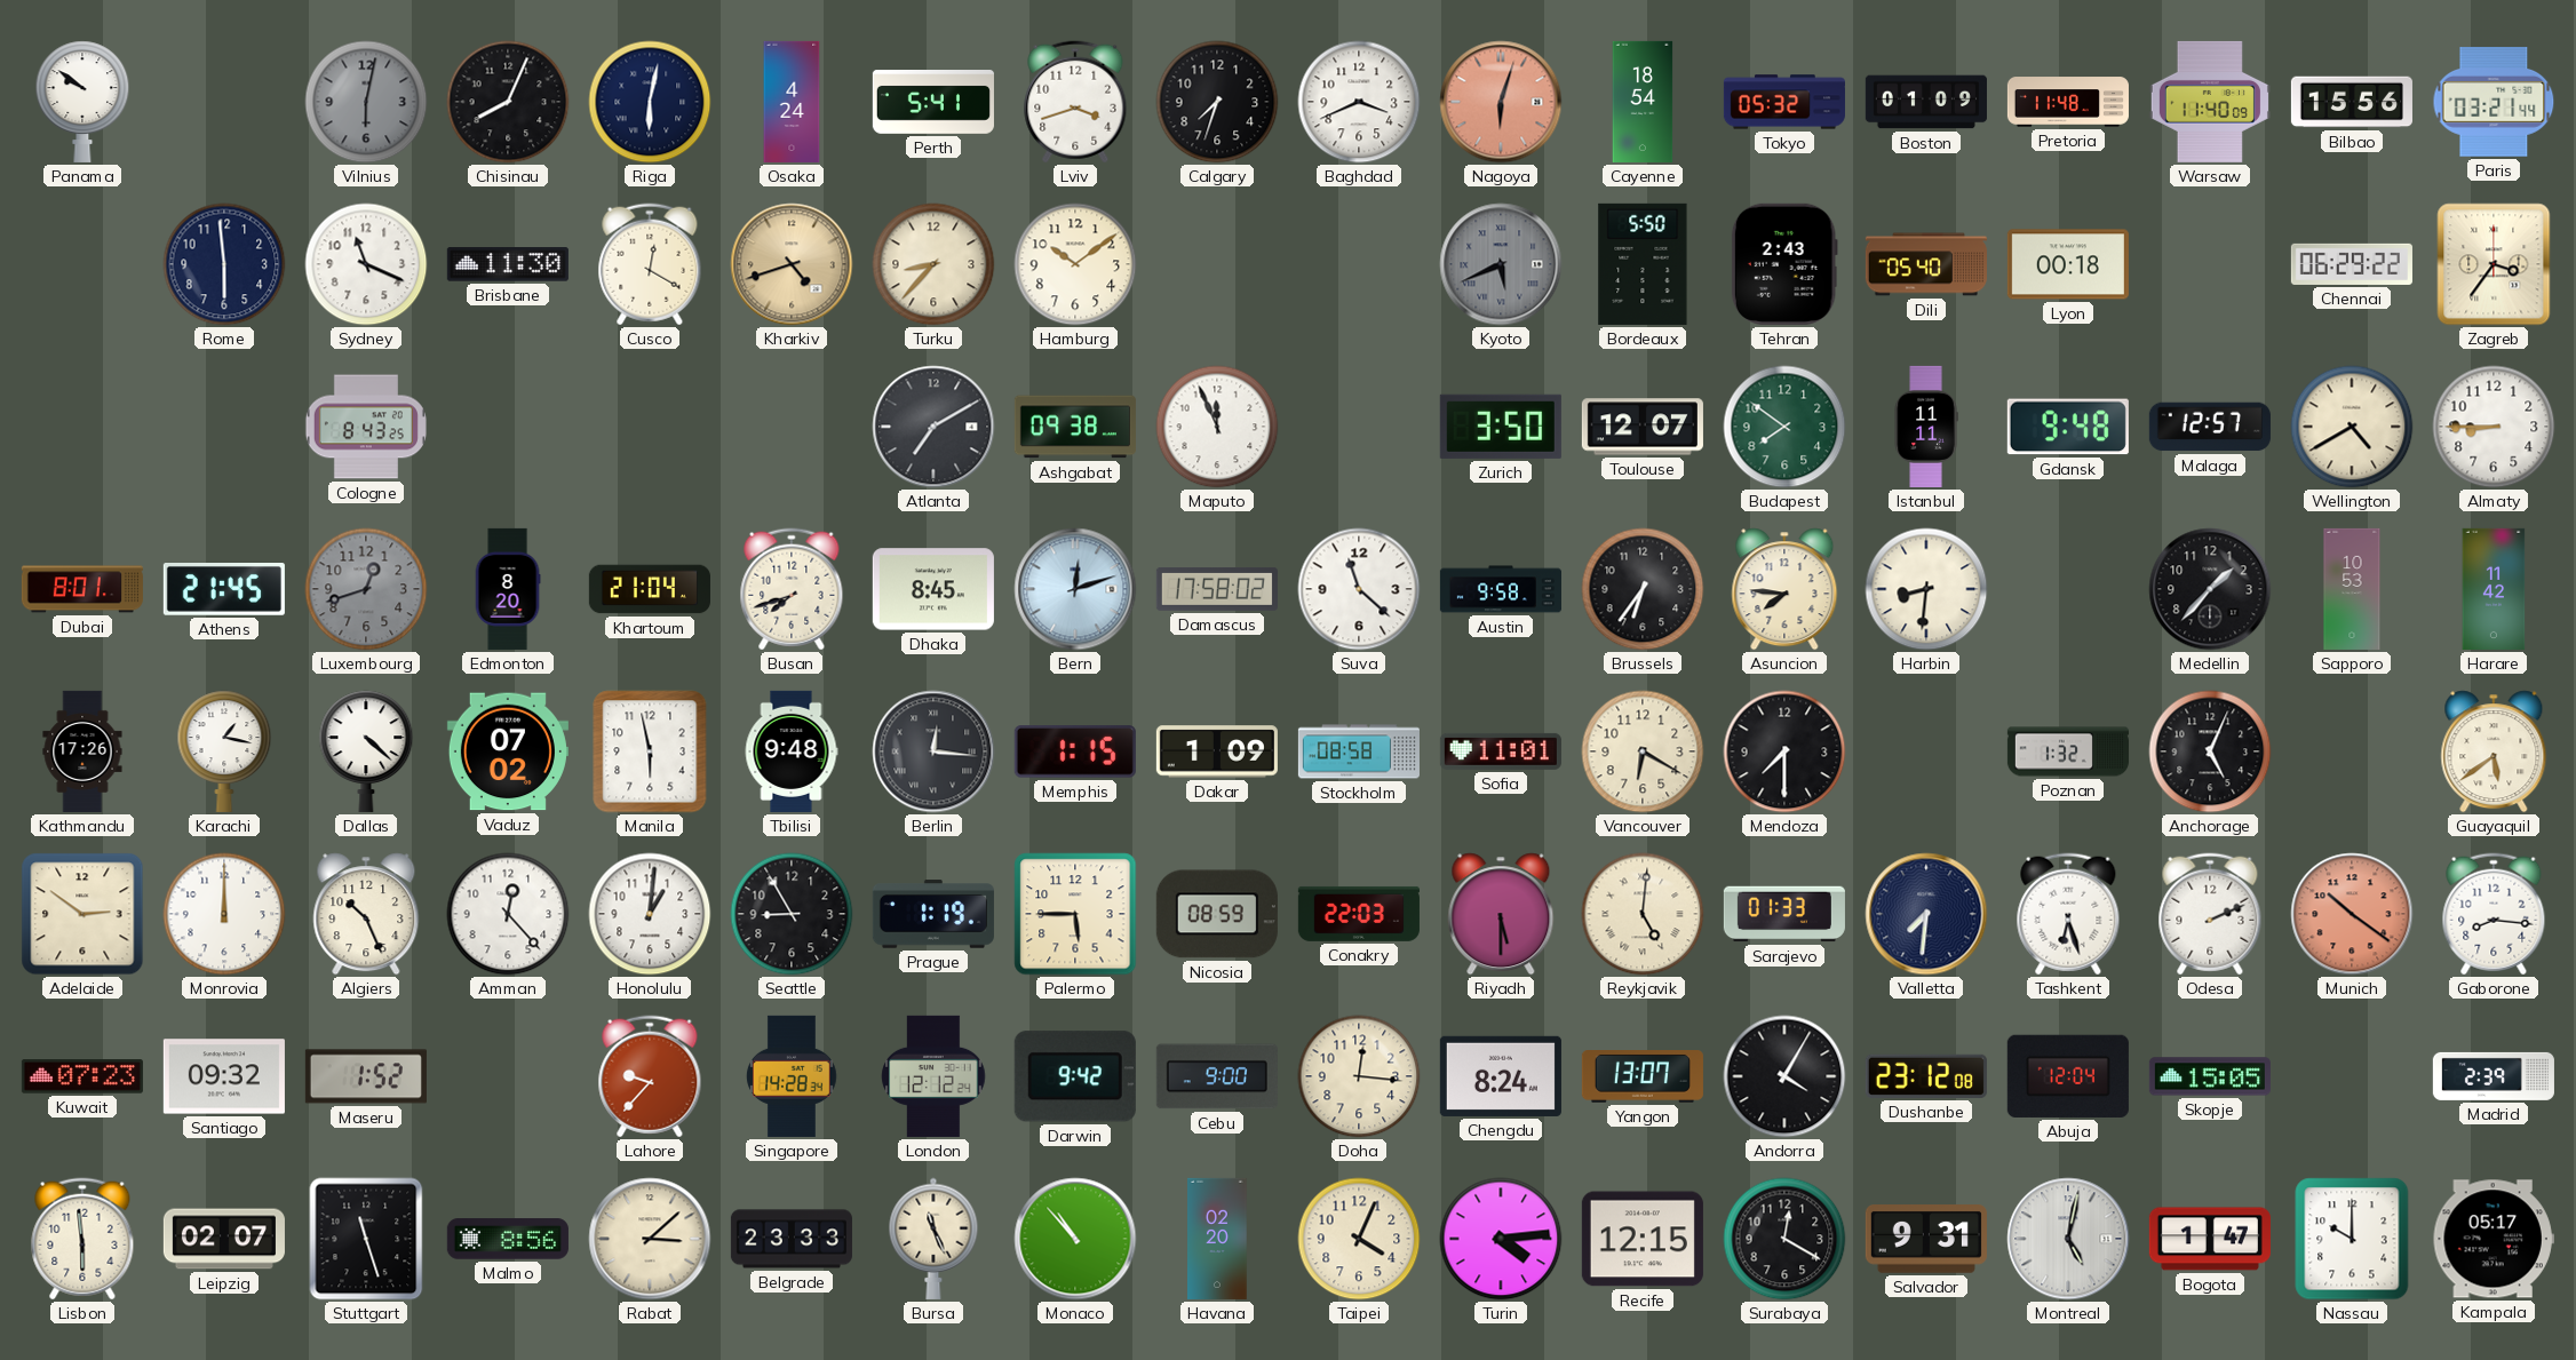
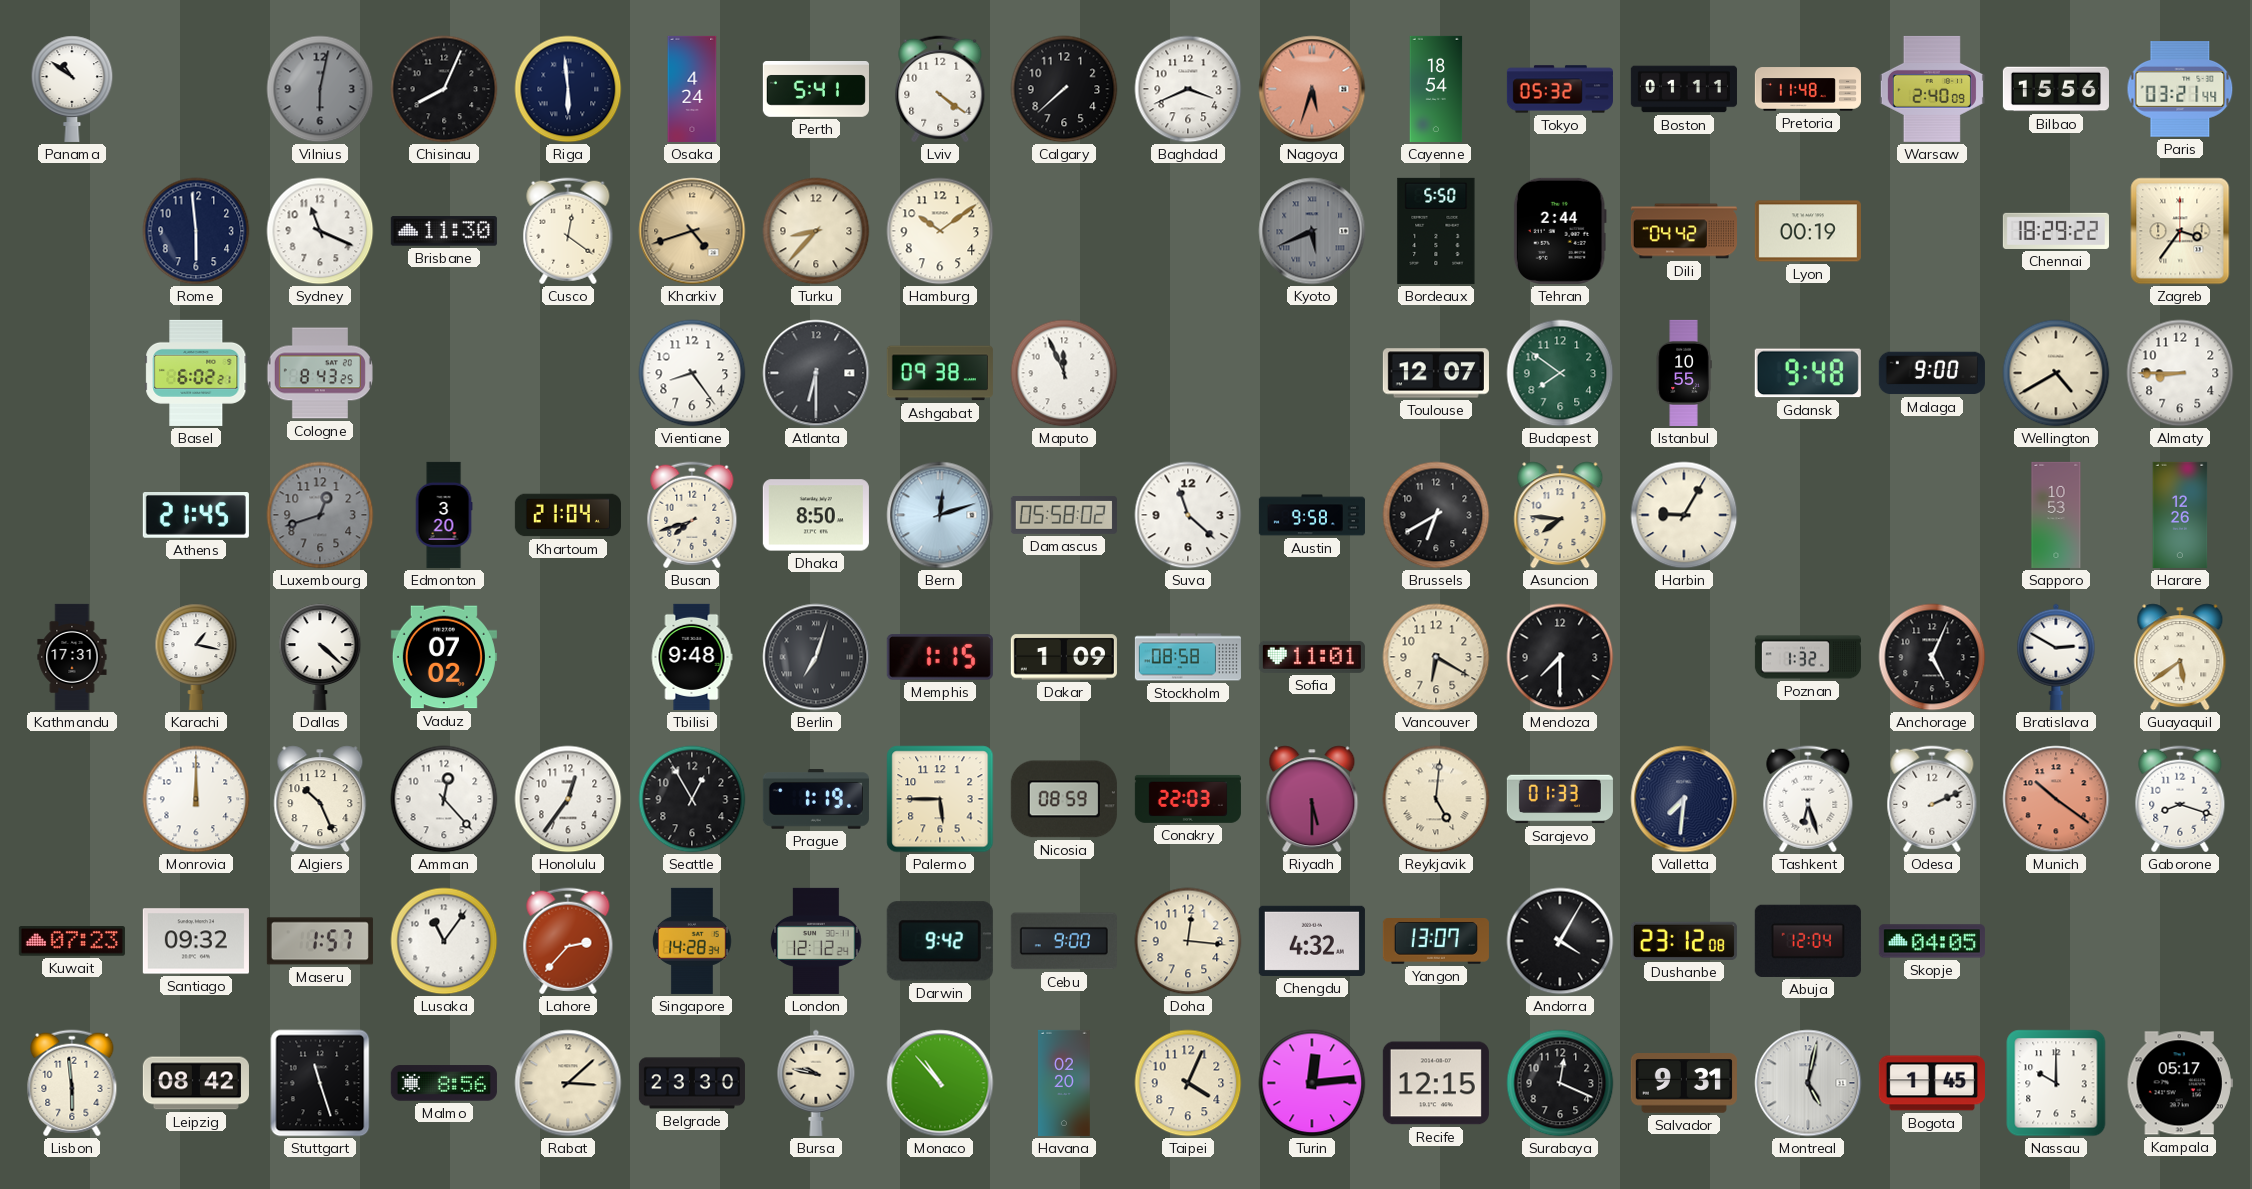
Panama: 9:51 -> 10:51 (72, 89)
Riga: 6:02 -> 5:59 (568, 89)
Lviv: 3:42 -> 4:21 (940, 89)
Calgary: 7:33 -> 7:38 (1064, 89)
Nagoya: 6:03 -> 5:33 (1312, 89)
Boston: 01:09 -> 01:11 (1684, 89)
Warsaw: 11:40 -> 2:40 (1932, 89)
Cusco: 12:20 -> 12:21 (568, 231)
Tehran: 2:43 -> 2:44 (1560, 231)
Dili: 05:40 -> 04:42 (1684, 231)
Lyon: 00:18 -> 00:19 (1808, 231)
Chennai: 06:29 -> 18:29 (2056, 231)
Basel: none -> 6:02 (196, 373)
Vientiane: none -> 8:24 (692, 373)
Atlanta: 7:10 -> 6:30 (816, 373)
Zurich: 3:50 -> none (1501, 427)
Istanbul: 11:11 -> 10:55 (1684, 373)
Malaga: 12:57 -> 9:00 (1932, 373)
Dubai: 8:01 -> none (82, 589)
Edmonton: 8:20 -> 3:20 (444, 515)
Dhaka: 8:45 -> 8:50 (816, 515)
Damascus: 17:58 -> 05:58 (1064, 516)
Brussels: 6:36 -> 6:40 (1436, 515)
Harbin: 8:31 -> 9:05 (1684, 515)
Medellin: 1:37 -> none (2210, 589)
Harare: 11:42 -> 12:26 (2180, 515)
Kathmandu: 17:26 -> 17:31 (72, 657)
Manila: 5:58 -> none (650, 751)
Berlin: 12:16 -> 7:03 (816, 657)
Bratislava: none -> 2:50 (2056, 657)
Adelaide: 2:51 -> none (82, 914)
Honolulu: 1:01 -> 12:36 (568, 799)
Seattle: 8:55 -> 12:55 (692, 799)
Gaborone: 8:16 -> 8:18 (2180, 799)
Maseru: 1:52 -> 1:57 (320, 941)
Lusaka: none -> 11:06 (444, 941)
Lahore: 9:37 -> 2:37 (568, 941)
Chengdu: 8:24 -> 4:32 (1312, 941)
Skopje: 15:05 -> 04:05 (1932, 941)
Madrid: 2:39 -> none (2494, 1076)
Leipzig: 02:07 -> 08:42 (196, 1083)
Belgrade: 23:33 -> 23:30 (692, 1083)
Bursa: 11:26 -> 9:47 (816, 1083)
Turin: 4:14 -> 12:14 (1312, 1083)
Surabaya: 12:20 -> 12:19 (1560, 1083)
Bogota: 1:47 -> 1:45 (1932, 1083)
